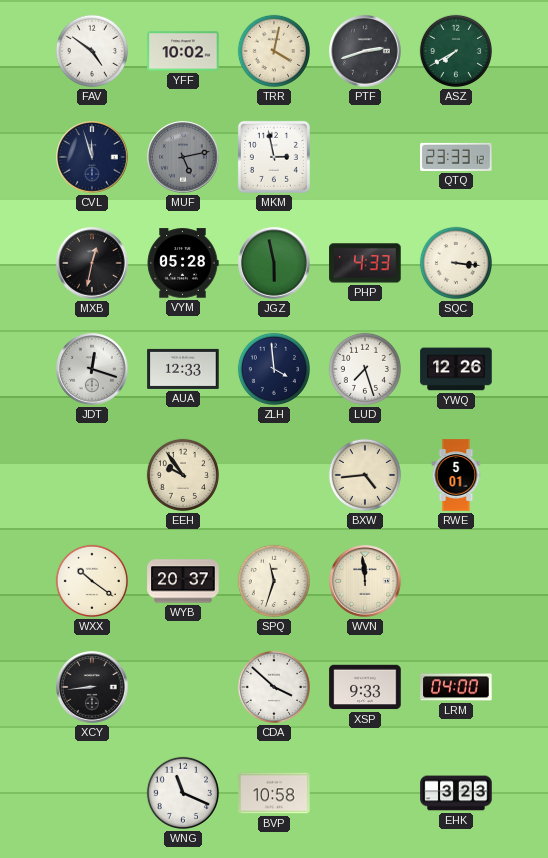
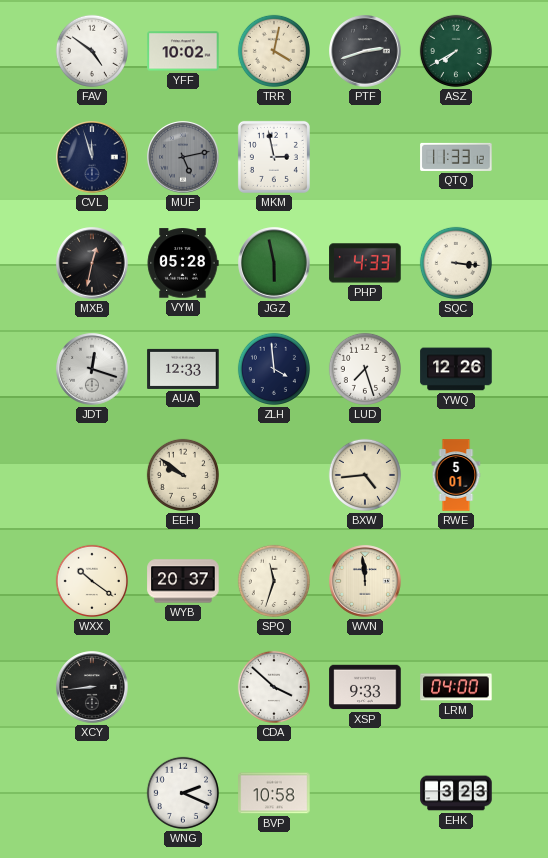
QTQ: 23:33 -> 11:33 (456, 157)
EEH: 9:54 -> 9:51 (183, 475)
WNG: 11:19 -> 2:19 (183, 793)
